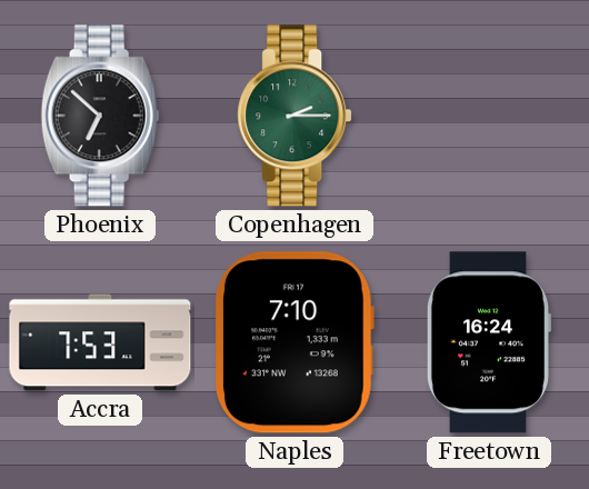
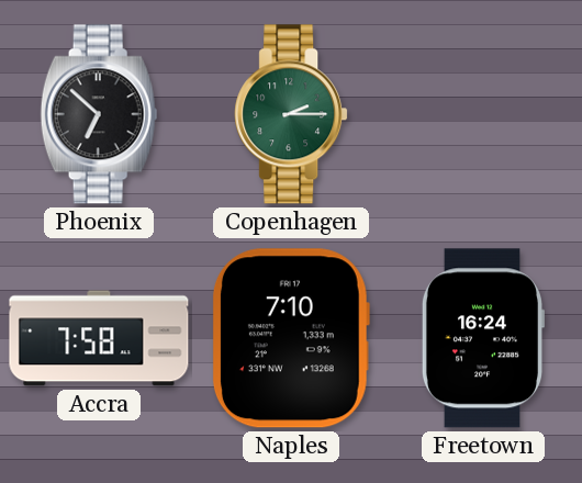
Accra: 7:53 -> 7:58 (99, 338)
